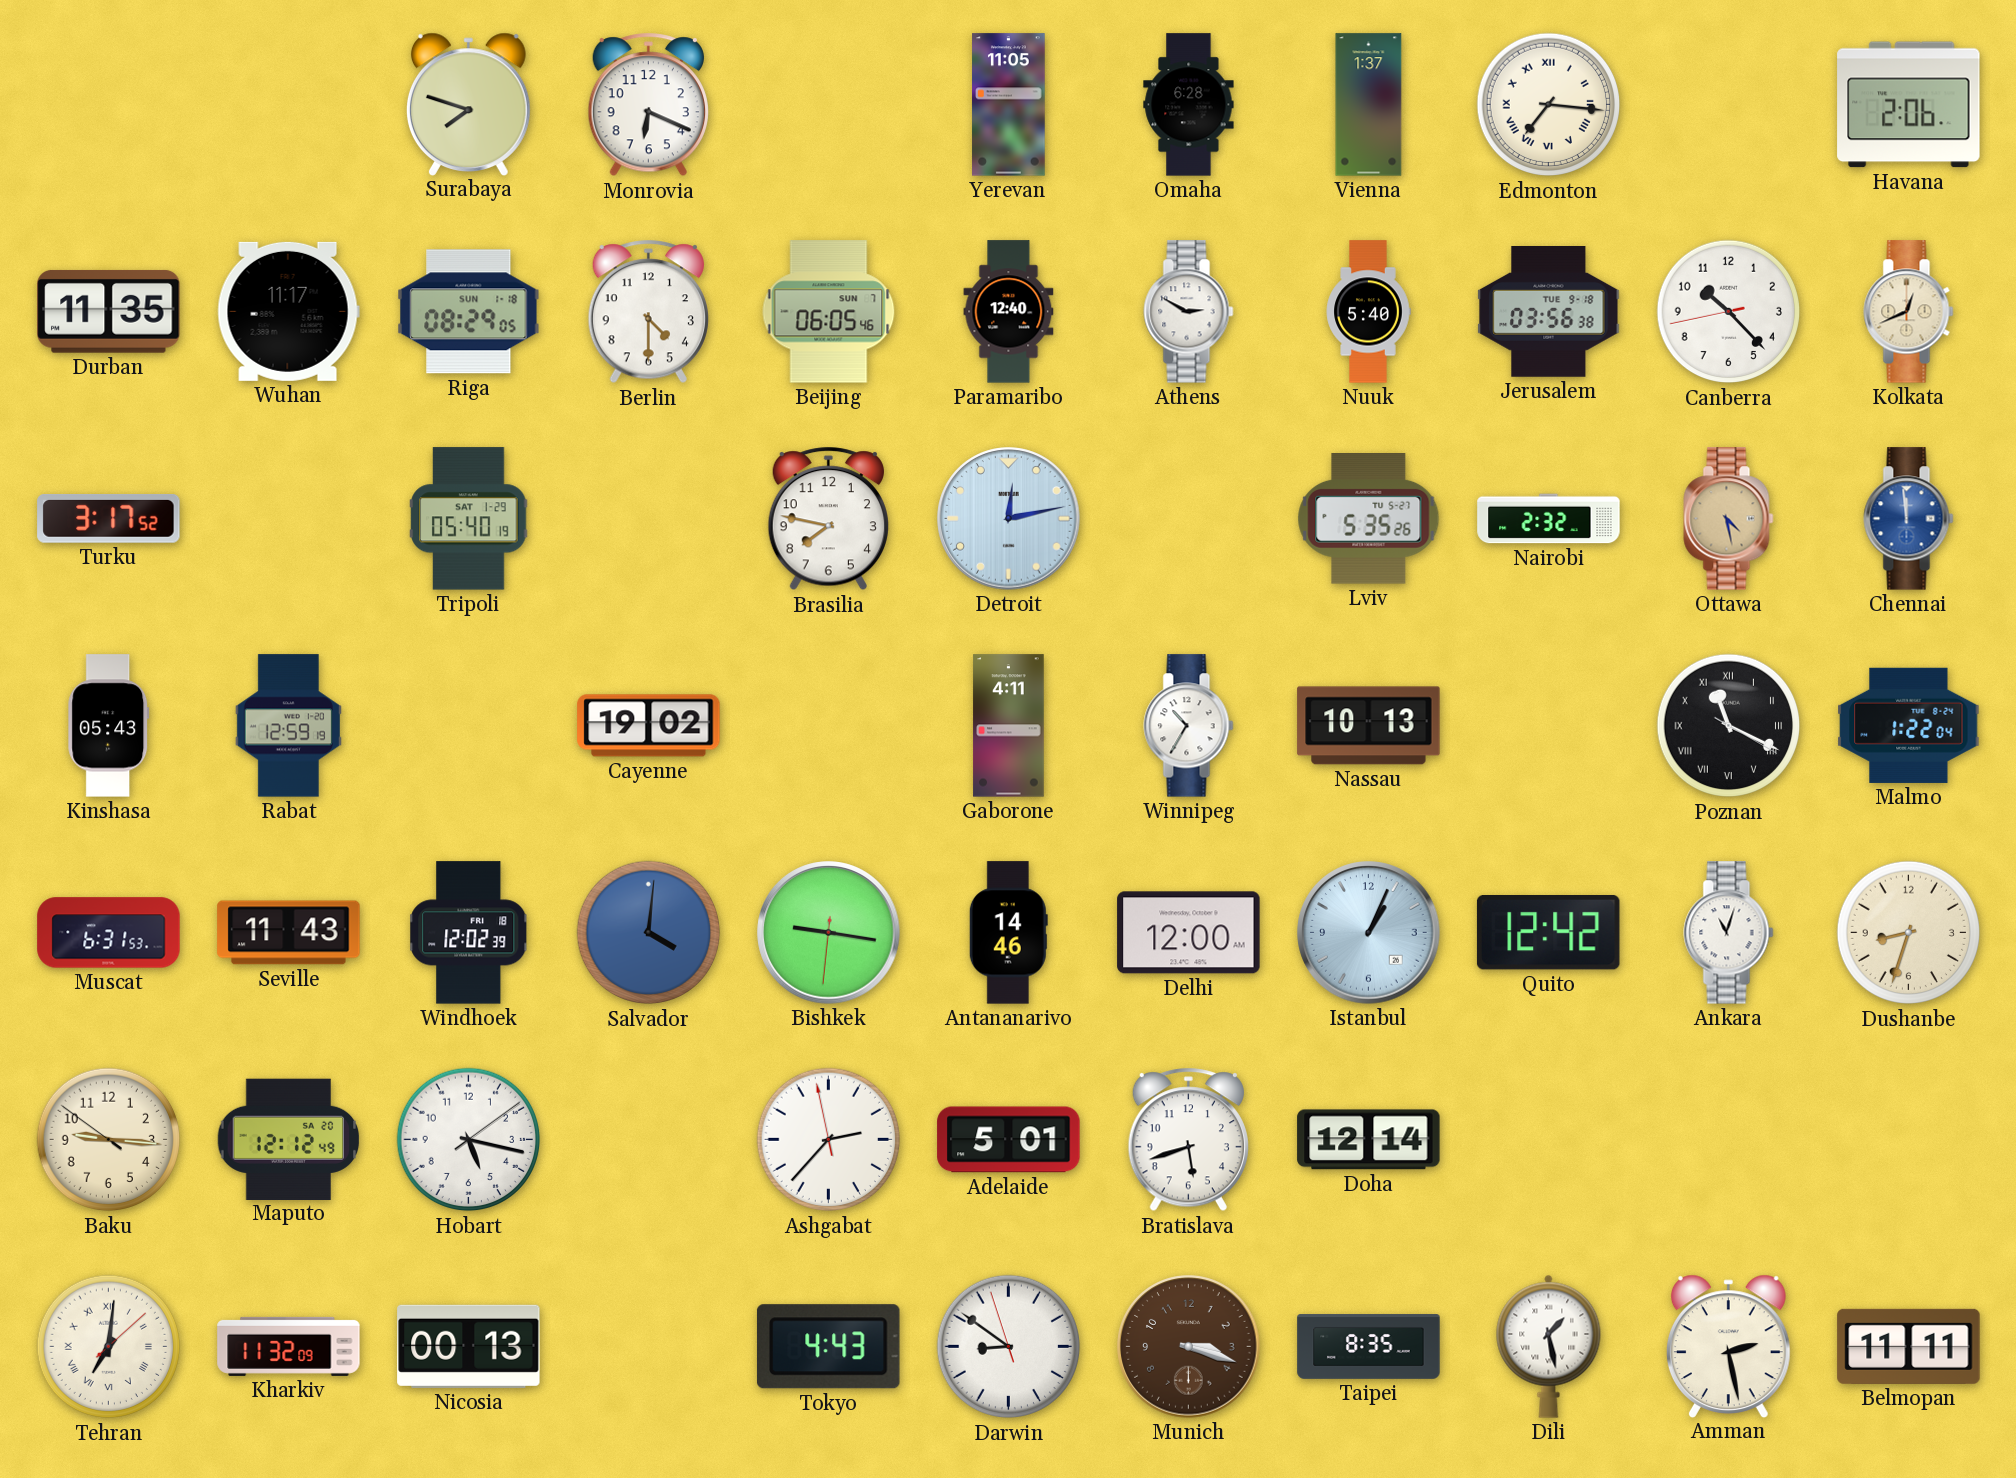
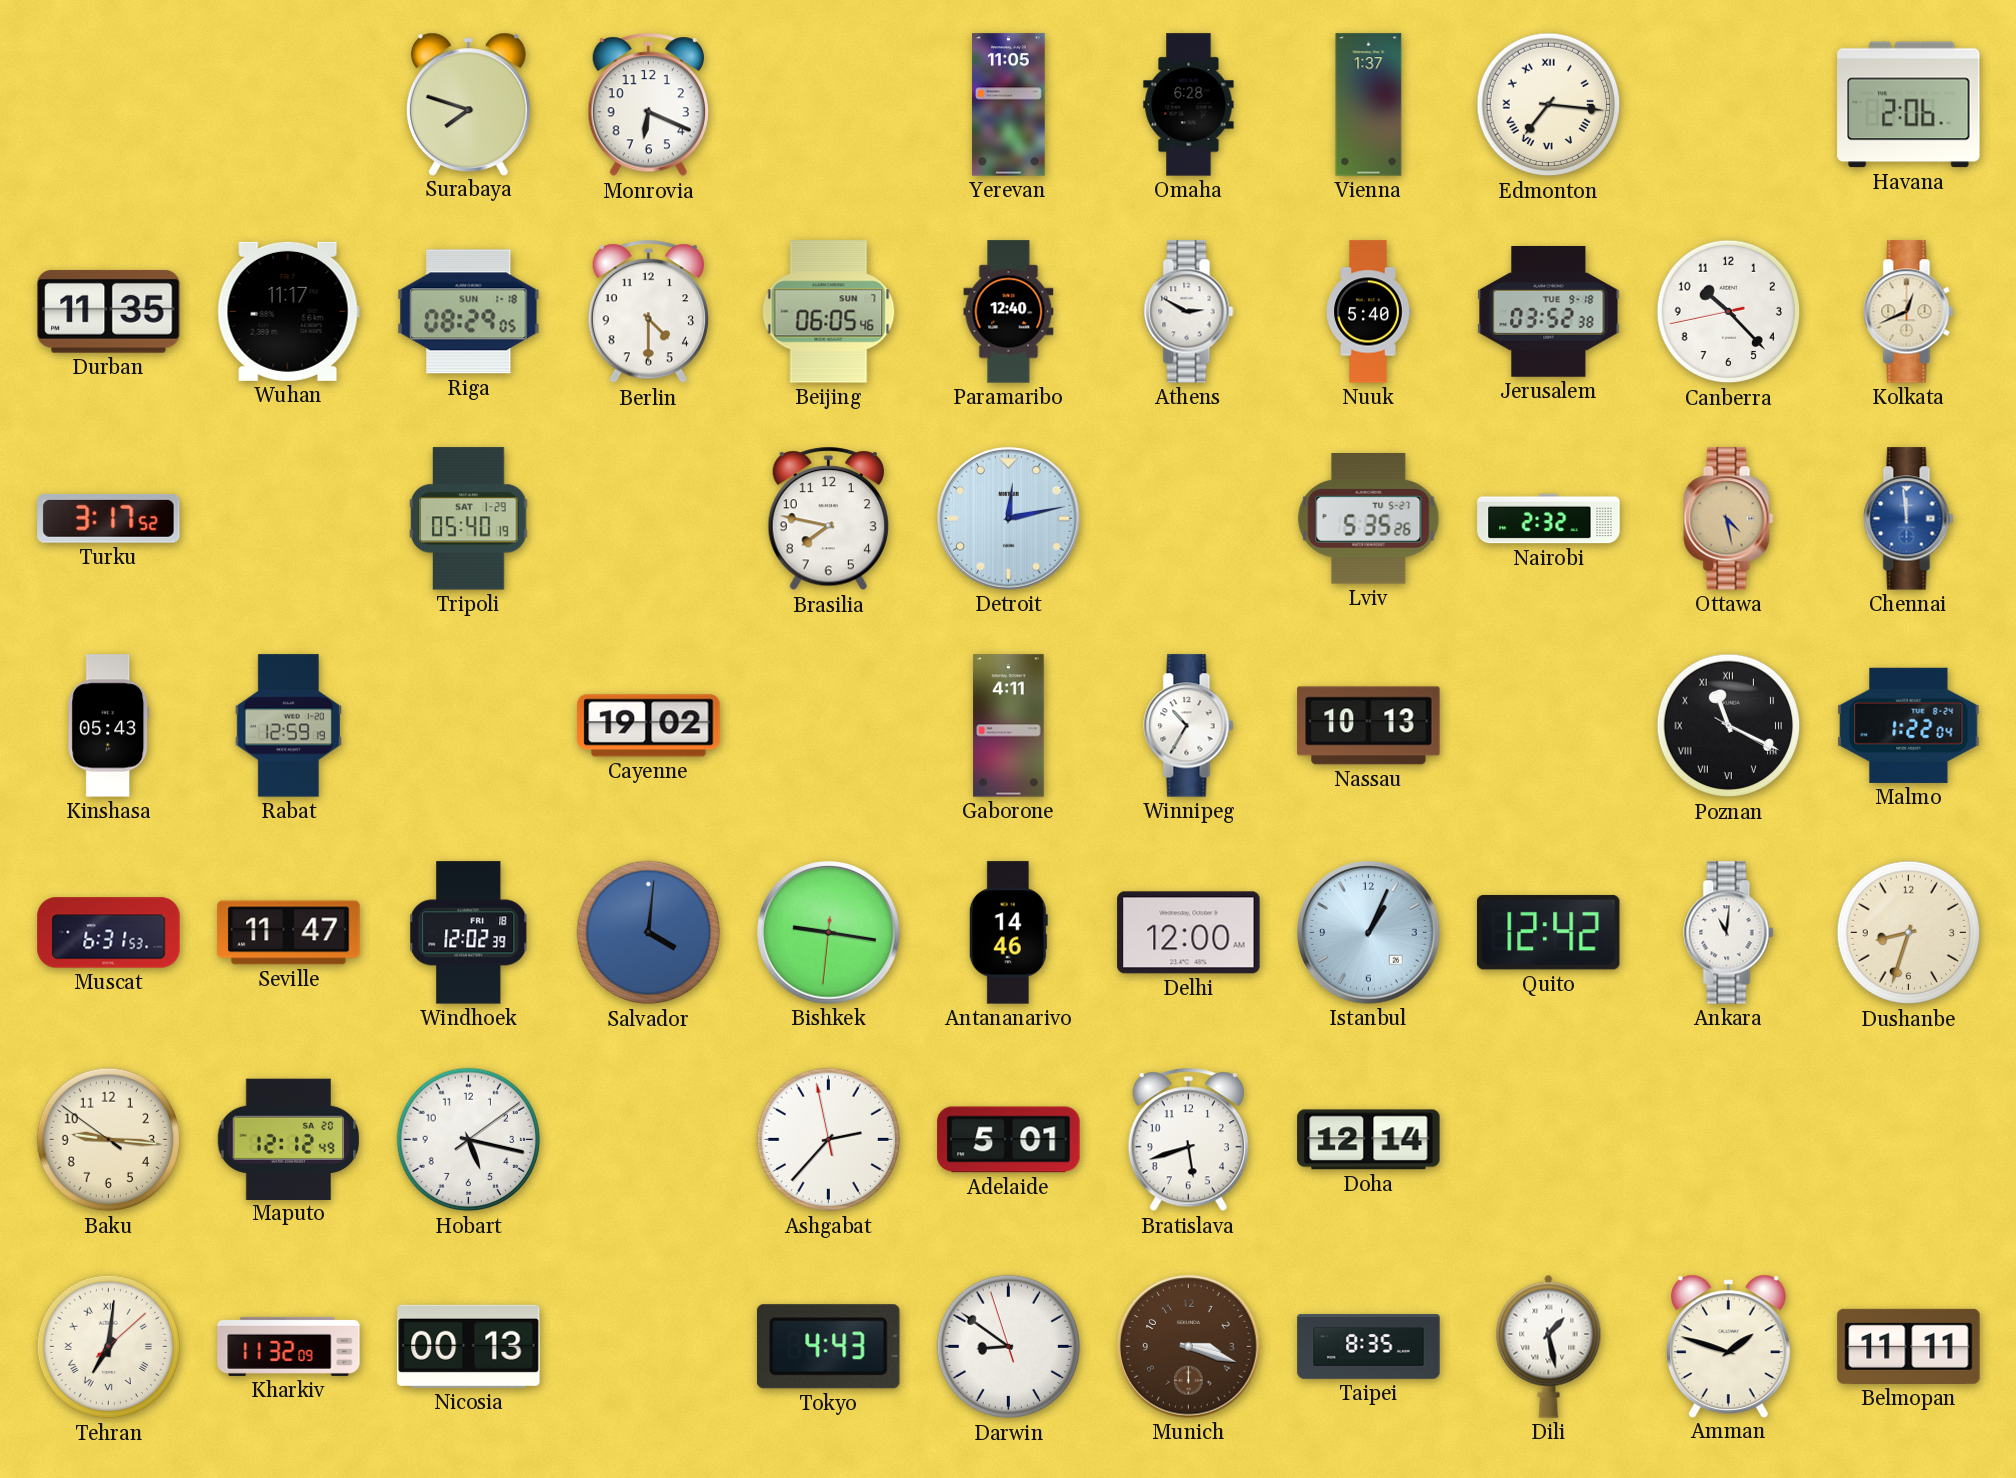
Jerusalem: 03:56 -> 03:52 (1549, 312)
Seville: 11:43 -> 11:47 (289, 933)
Ankara: 11:03 -> 11:01 (1729, 933)
Amman: 2:28 -> 1:48 (1728, 1346)
